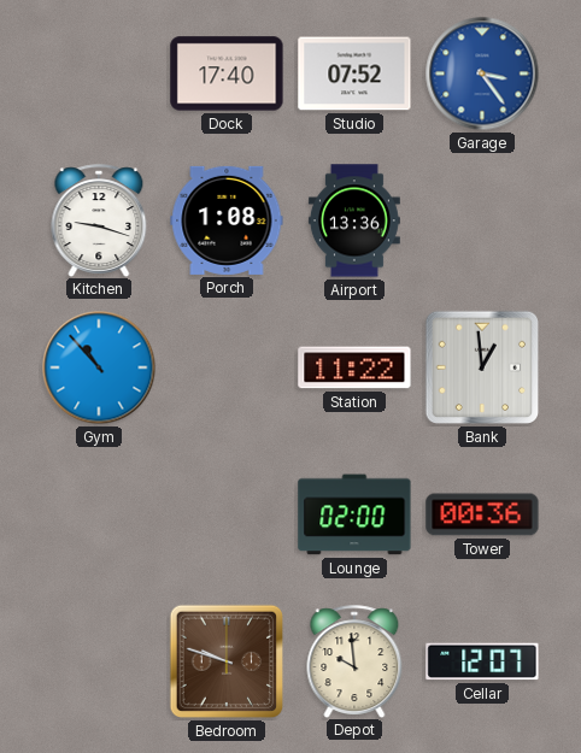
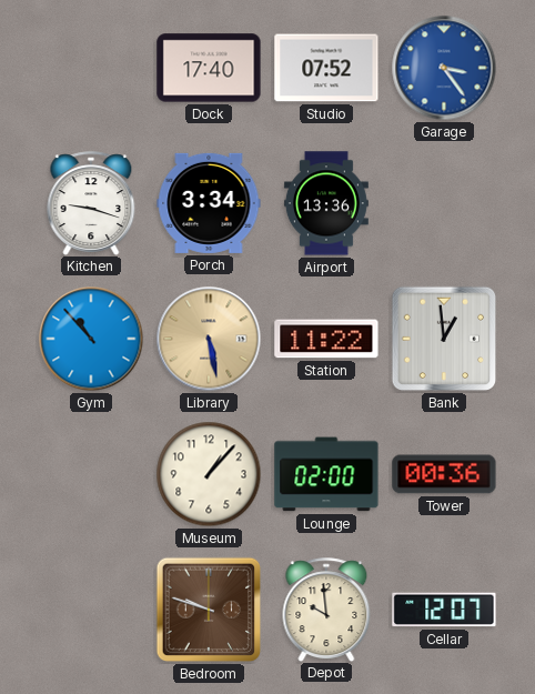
Porch: 1:08 -> 3:34 (209, 203)
Library: none -> 5:28 (209, 339)
Museum: none -> 1:07 (209, 474)
